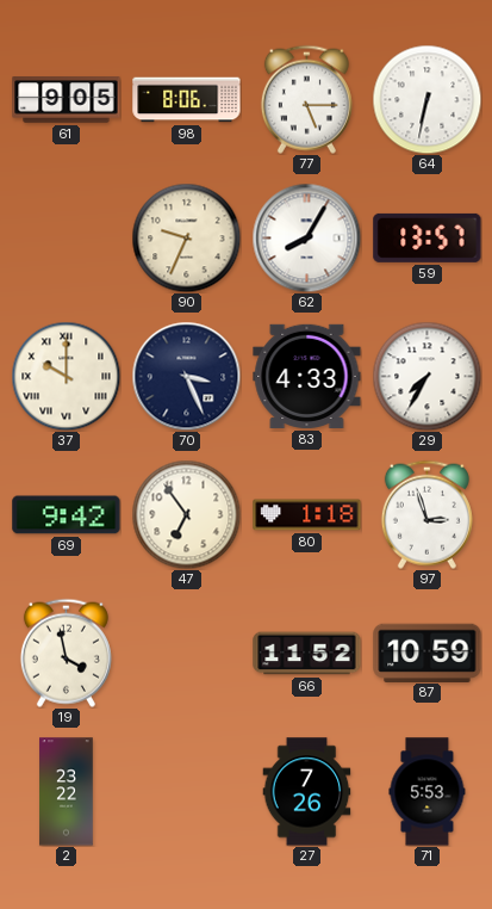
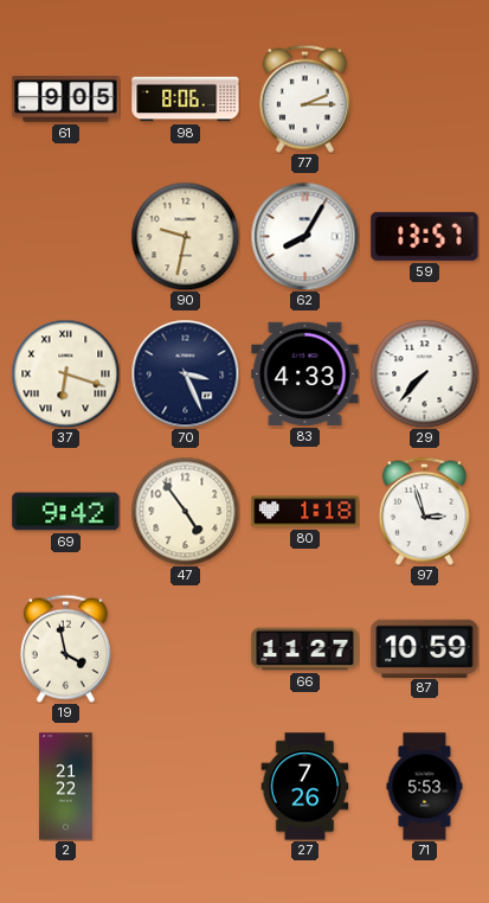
77: 5:15 -> 2:15 (304, 98)
64: 6:32 -> none (426, 99)
90: 9:34 -> 9:32 (185, 236)
37: 10:00 -> 6:18 (65, 373)
29: 7:35 -> 7:37 (424, 373)
47: 6:54 -> 4:54 (185, 511)
66: 11:52 -> 11:27 (305, 649)
2: 23:22 -> 21:22 (66, 787)
